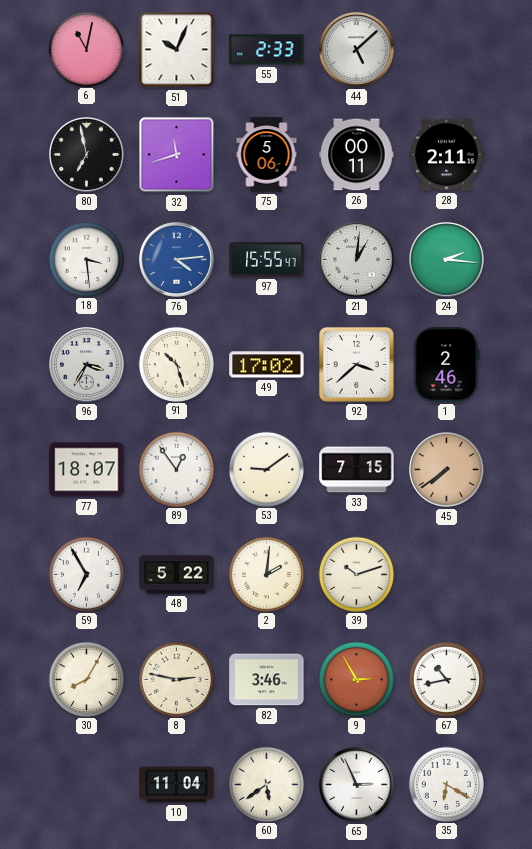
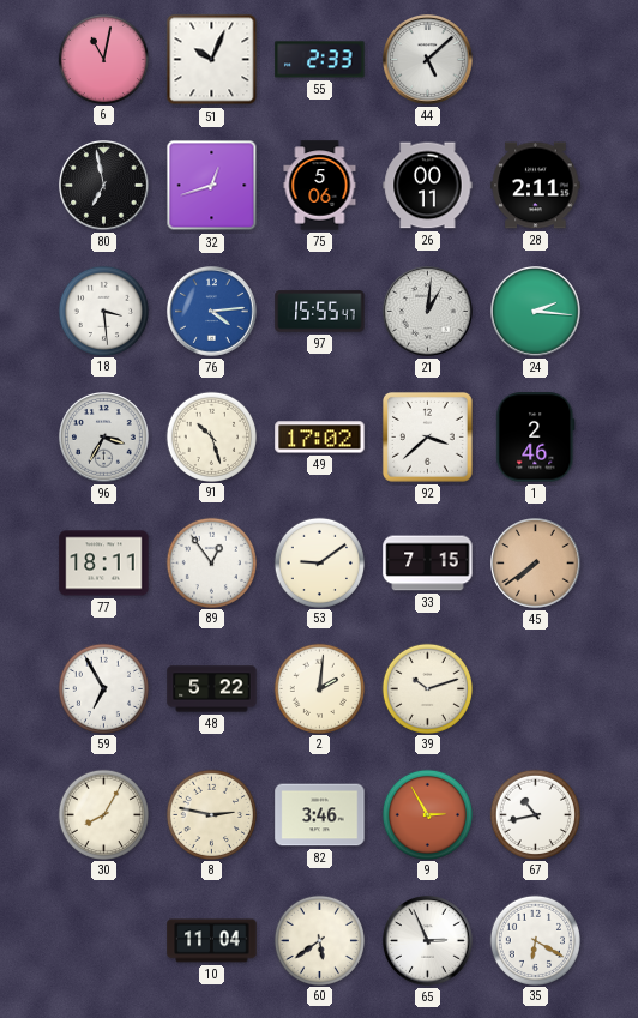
32: 11:42 -> 12:42 (212, 186)
77: 18:07 -> 18:11 (104, 564)
